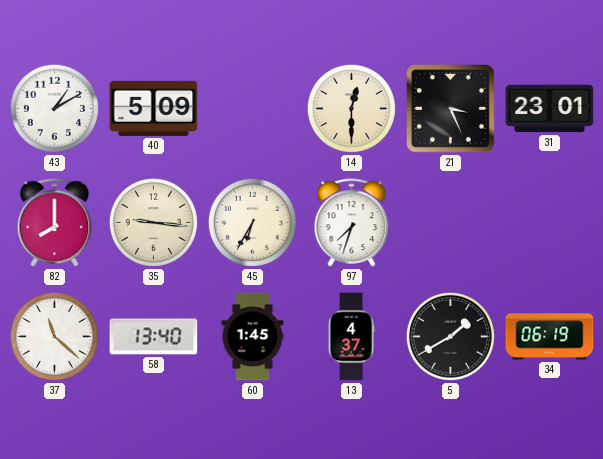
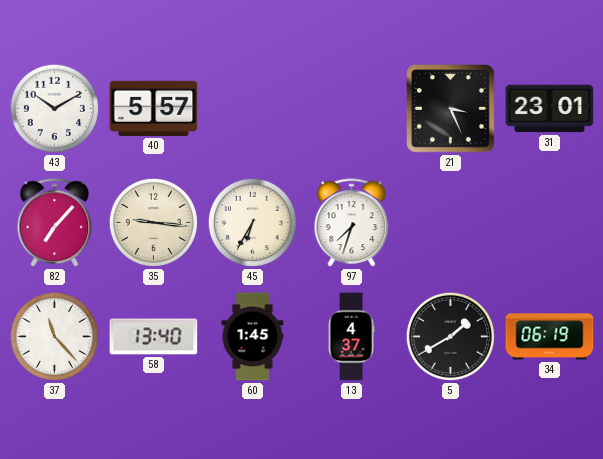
43: 1:10 -> 10:10 (54, 108)
40: 5:09 -> 5:57 (154, 108)
14: 12:30 -> none (351, 108)
82: 8:00 -> 7:07 (55, 223)
37: 11:22 -> 11:23 (54, 336)
